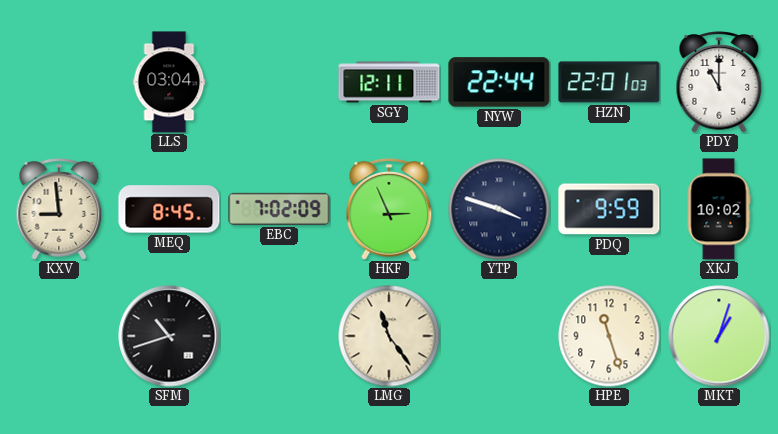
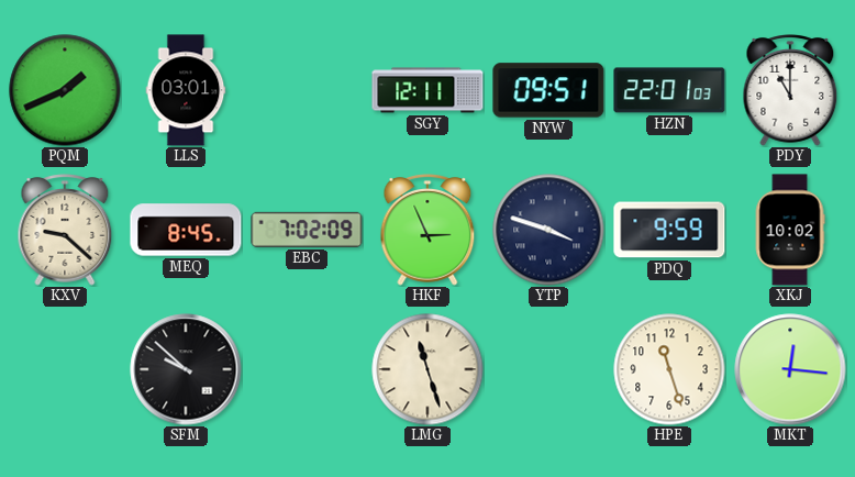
PQM: none -> 1:41 (65, 90)
LLS: 03:04 -> 03:01 (186, 90)
NYW: 22:44 -> 09:51 (548, 90)
KXV: 8:59 -> 9:22 (65, 230)
SFM: 10:42 -> 9:52 (186, 369)
LMG: 11:24 -> 11:27 (427, 369)
MKT: 1:03 -> 12:16 (790, 369)
